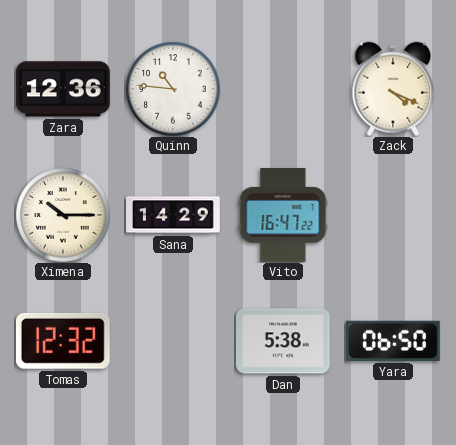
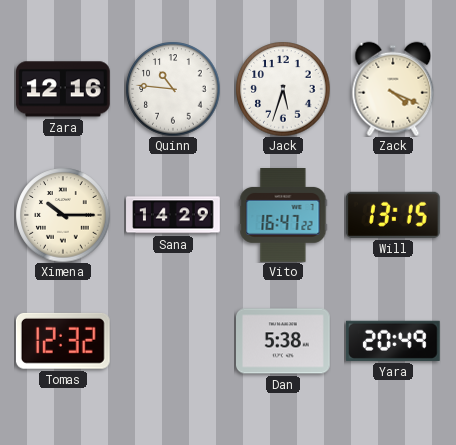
Zara: 12:36 -> 12:16 (63, 89)
Jack: none -> 5:33 (283, 89)
Will: none -> 13:15 (393, 215)
Yara: 06:50 -> 20:49 (393, 341)
